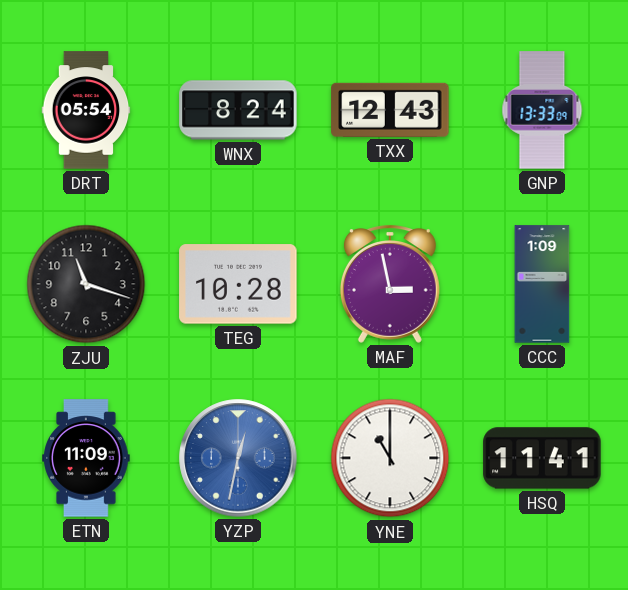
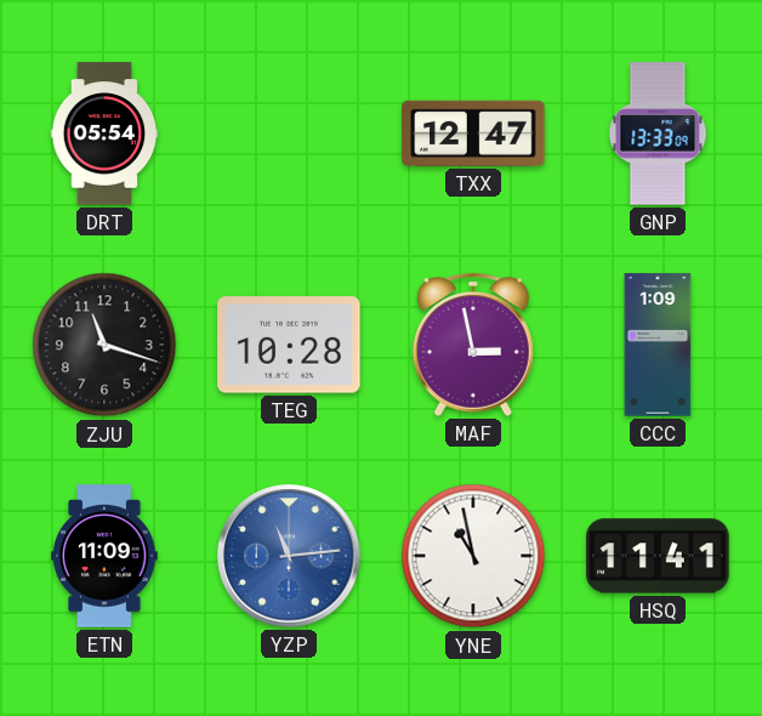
WNX: 8:24 -> none (238, 110)
TXX: 12:43 -> 12:47 (473, 133)
YZP: 12:32 -> 11:14 (289, 556)
YNE: 11:00 -> 10:58 (473, 556)
